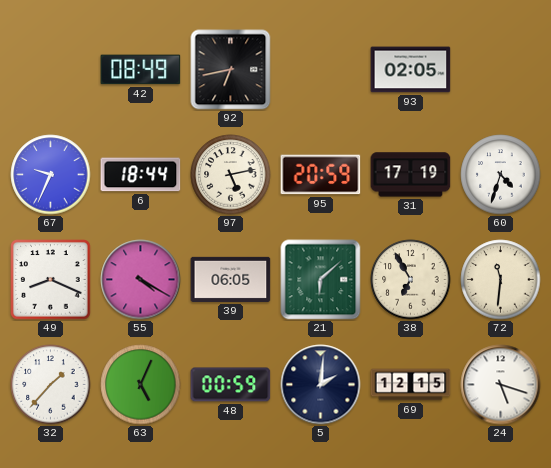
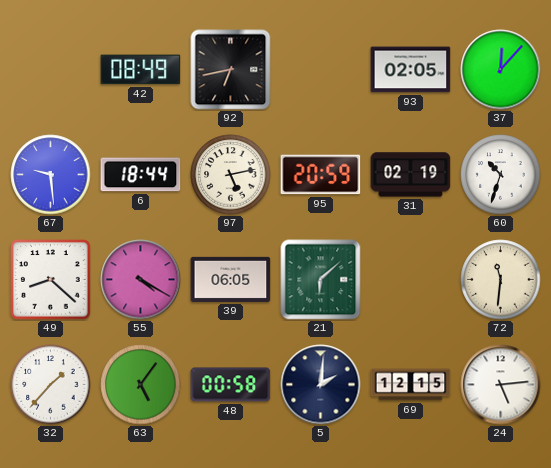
37: none -> 12:07 (501, 70)
67: 9:34 -> 9:29 (51, 175)
31: 17:19 -> 02:19 (411, 175)
60: 4:33 -> 10:33 (501, 175)
49: 8:19 -> 8:22 (51, 280)
38: 6:55 -> none (411, 280)
63: 5:04 -> 5:06 (141, 385)
48: 00:59 -> 00:58 (231, 385)
24: 5:18 -> 5:14 (501, 385)
